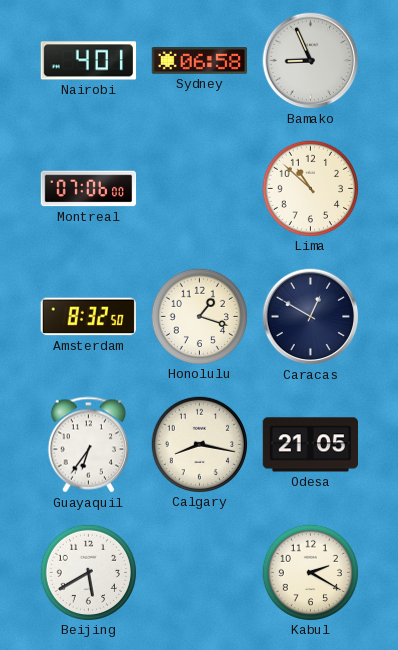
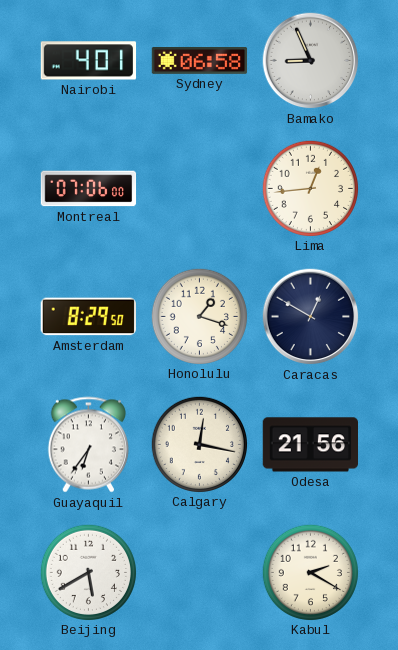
Lima: 10:52 -> 12:44 (310, 188)
Amsterdam: 8:32 -> 8:29 (88, 317)
Calgary: 8:17 -> 12:17 (199, 444)
Odesa: 21:05 -> 21:56 (310, 445)
